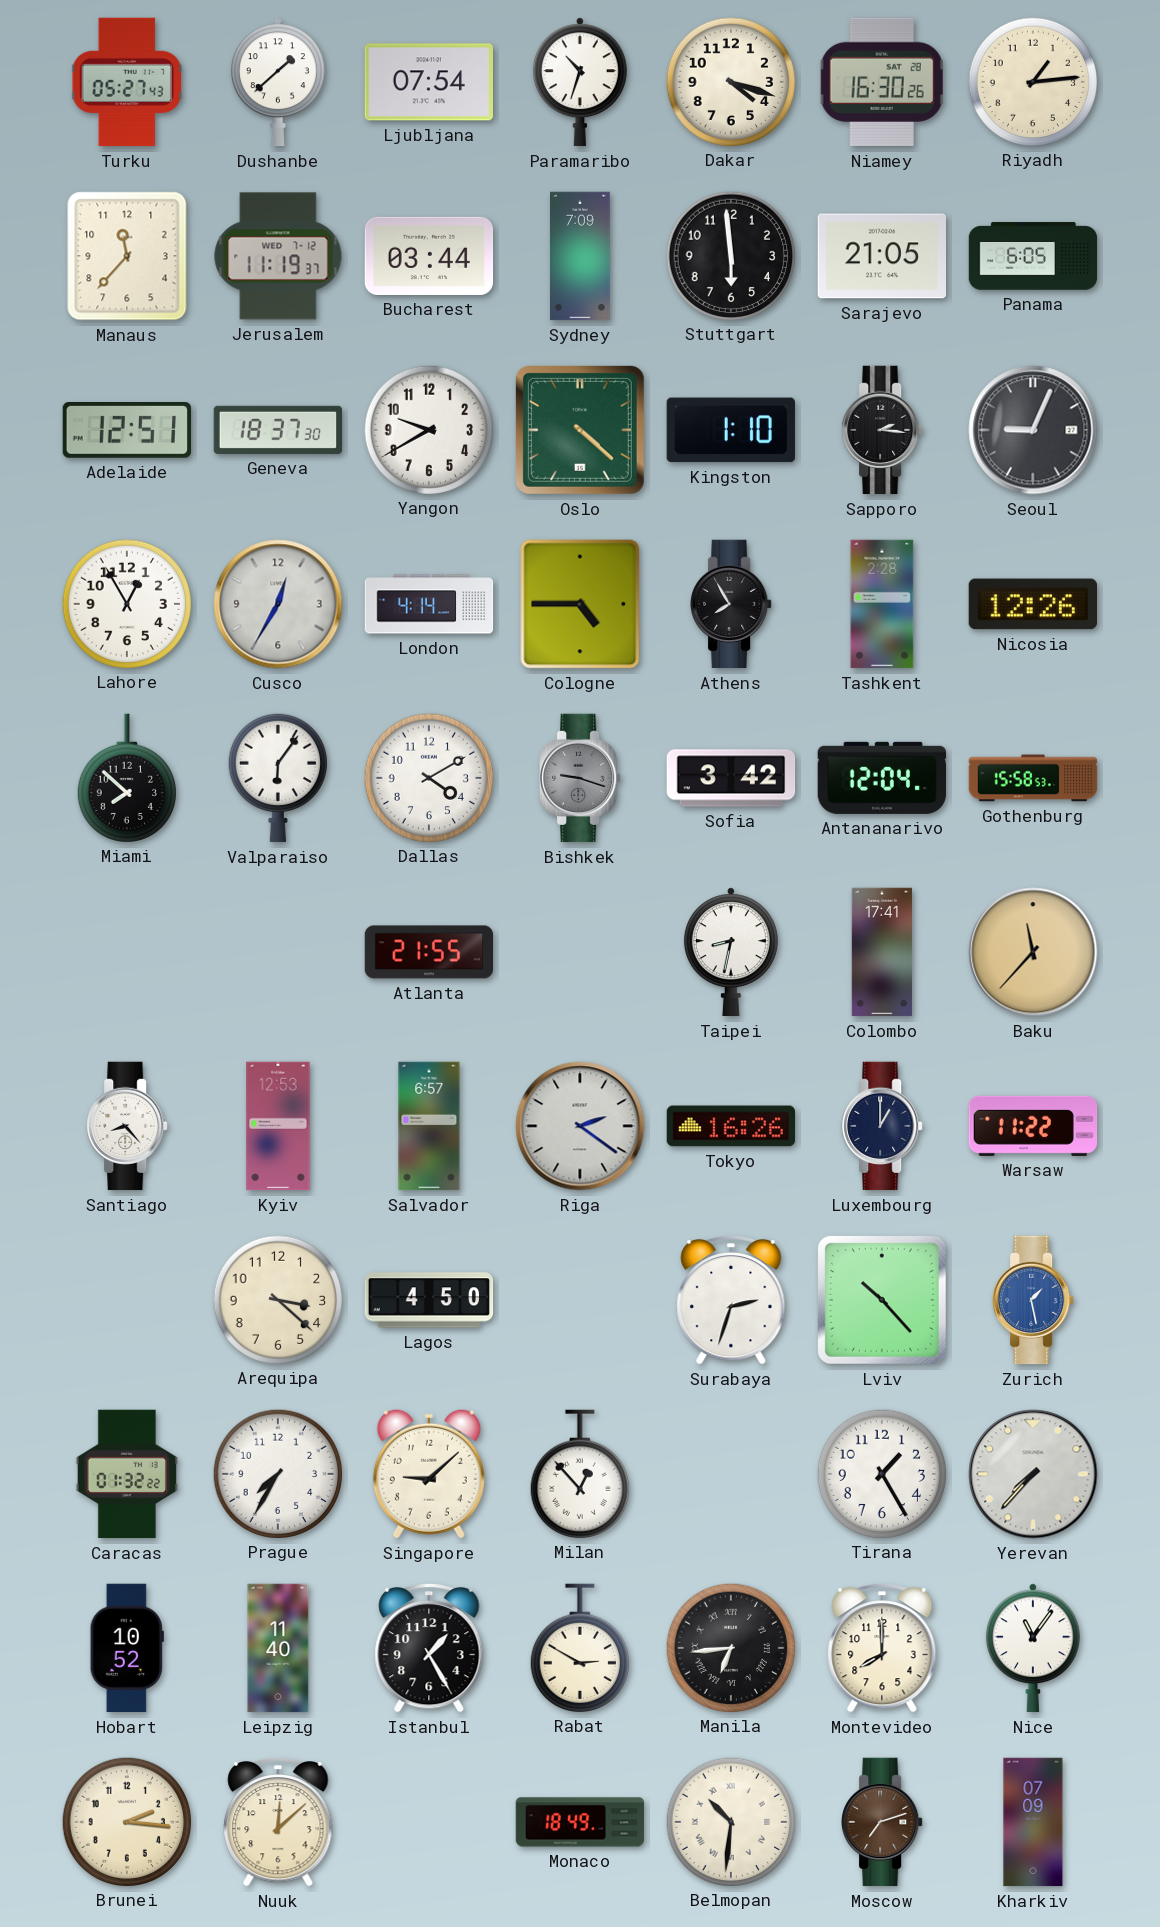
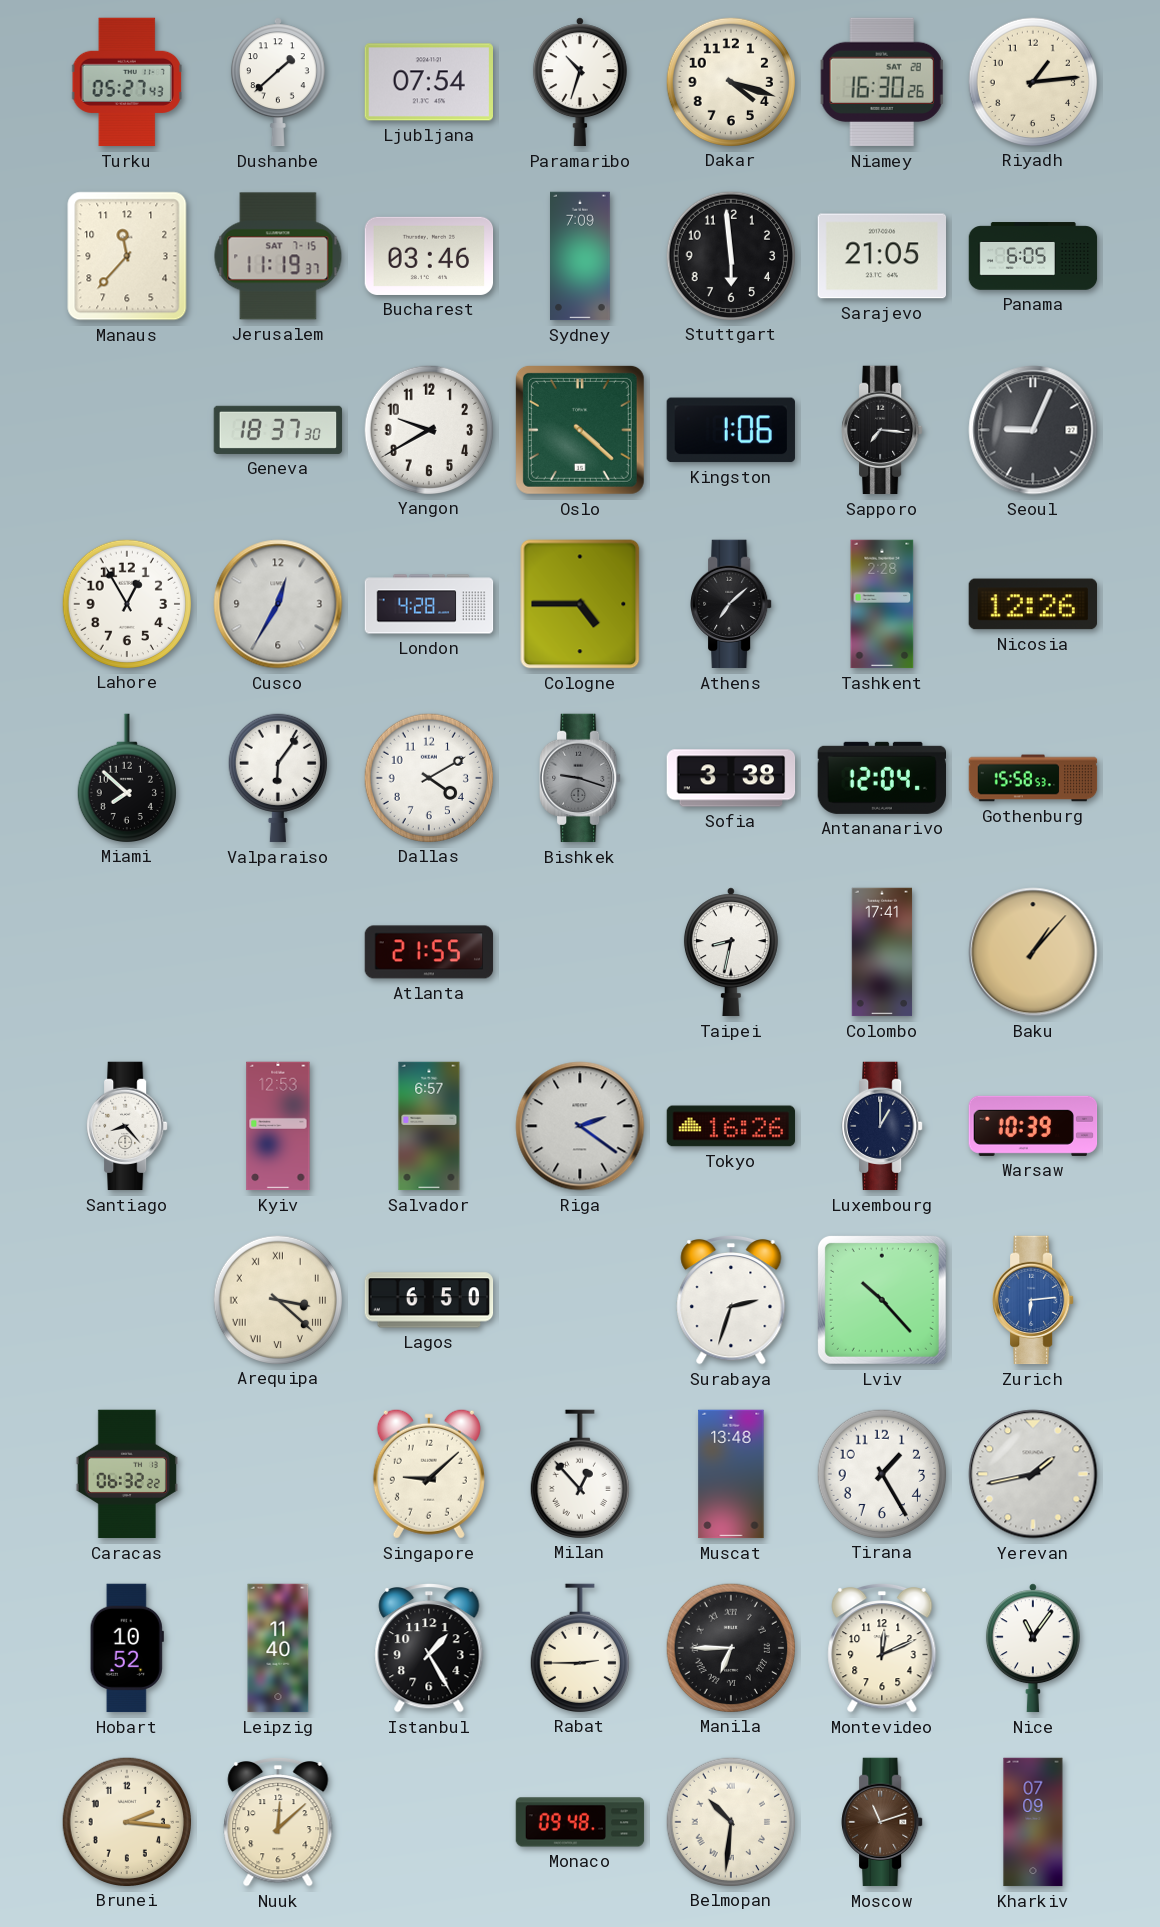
Jerusalem date: WED 7-12 -> SAT 7-15 (278, 256)
Bucharest: 03:44 -> 03:46 (429, 256)
Adelaide: 12:51 -> none (127, 431)
Kingston: 1:10 -> 1:06 (731, 430)
Sapporo: 2:16 -> 7:16 (882, 430)
London: 4:14 -> 4:28 (429, 604)
Athens: 7:55 -> 7:08 (731, 604)
Sofia: 3:42 -> 3:38 (731, 778)
Baku: 11:37 -> 1:07 (1033, 952)
Warsaw: 11:22 -> 10:39 (1033, 1126)
Arequipa numerals: Arabic -> Roman (278, 1299)
Lagos: 4:50 -> 6:50 (429, 1300)
Zurich: 1:28 -> 6:14 (1033, 1300)
Caracas: 01:32 -> 06:32 (127, 1474)
Prague: 7:35 -> none (278, 1473)
Muscat: none -> 13:48 (731, 1474)
Yerevan: 7:37 -> 1:43 (1033, 1474)
Rabat: 2:50 -> 2:45 (580, 1648)
Manila: 6:44 -> 6:45 (731, 1647)
Montevideo: 8:00 -> 12:11 (882, 1648)
Monaco: 18:49 -> 09:48 (580, 1822)
Moscow: 7:12 -> 11:12 (882, 1822)
